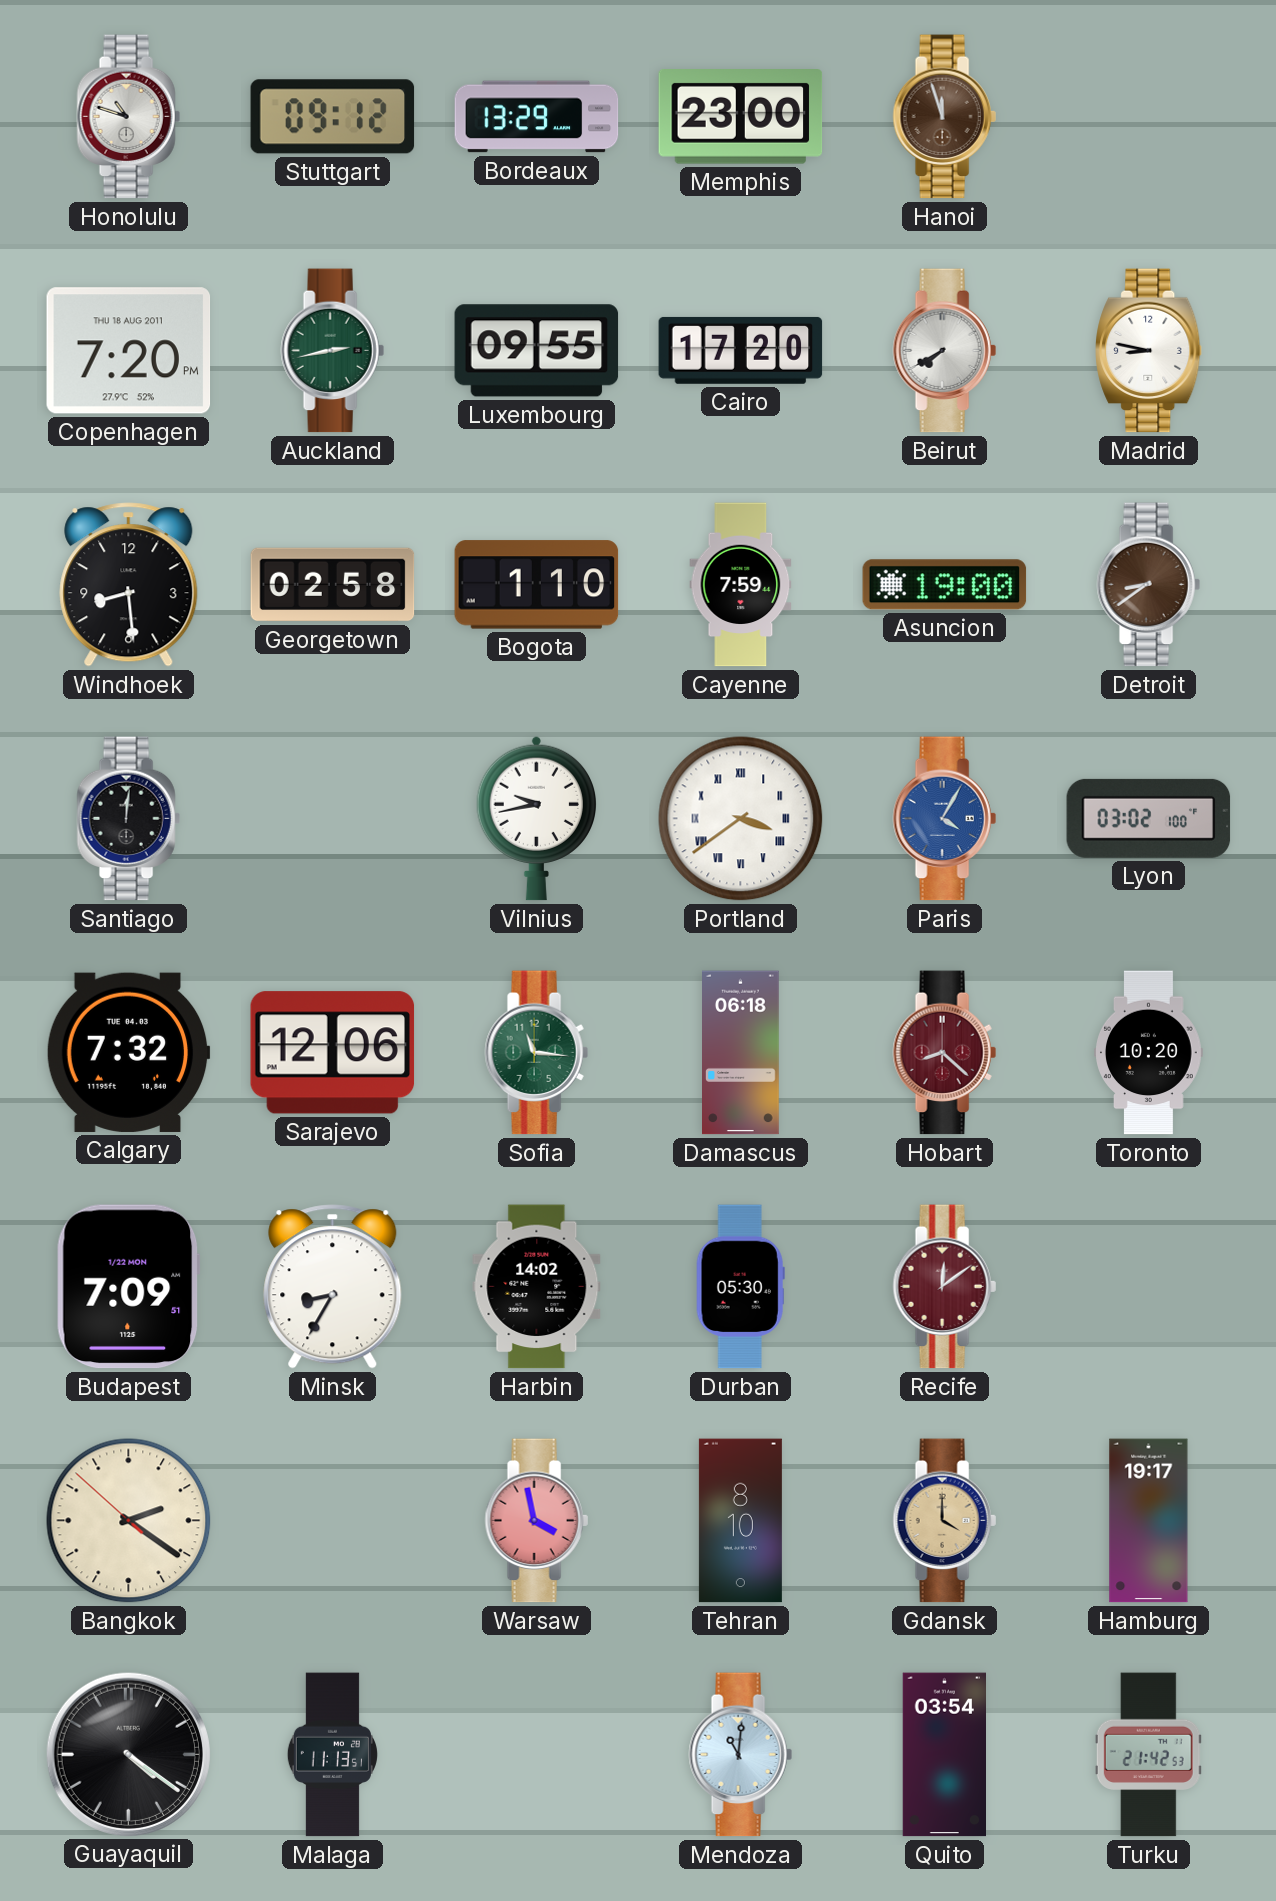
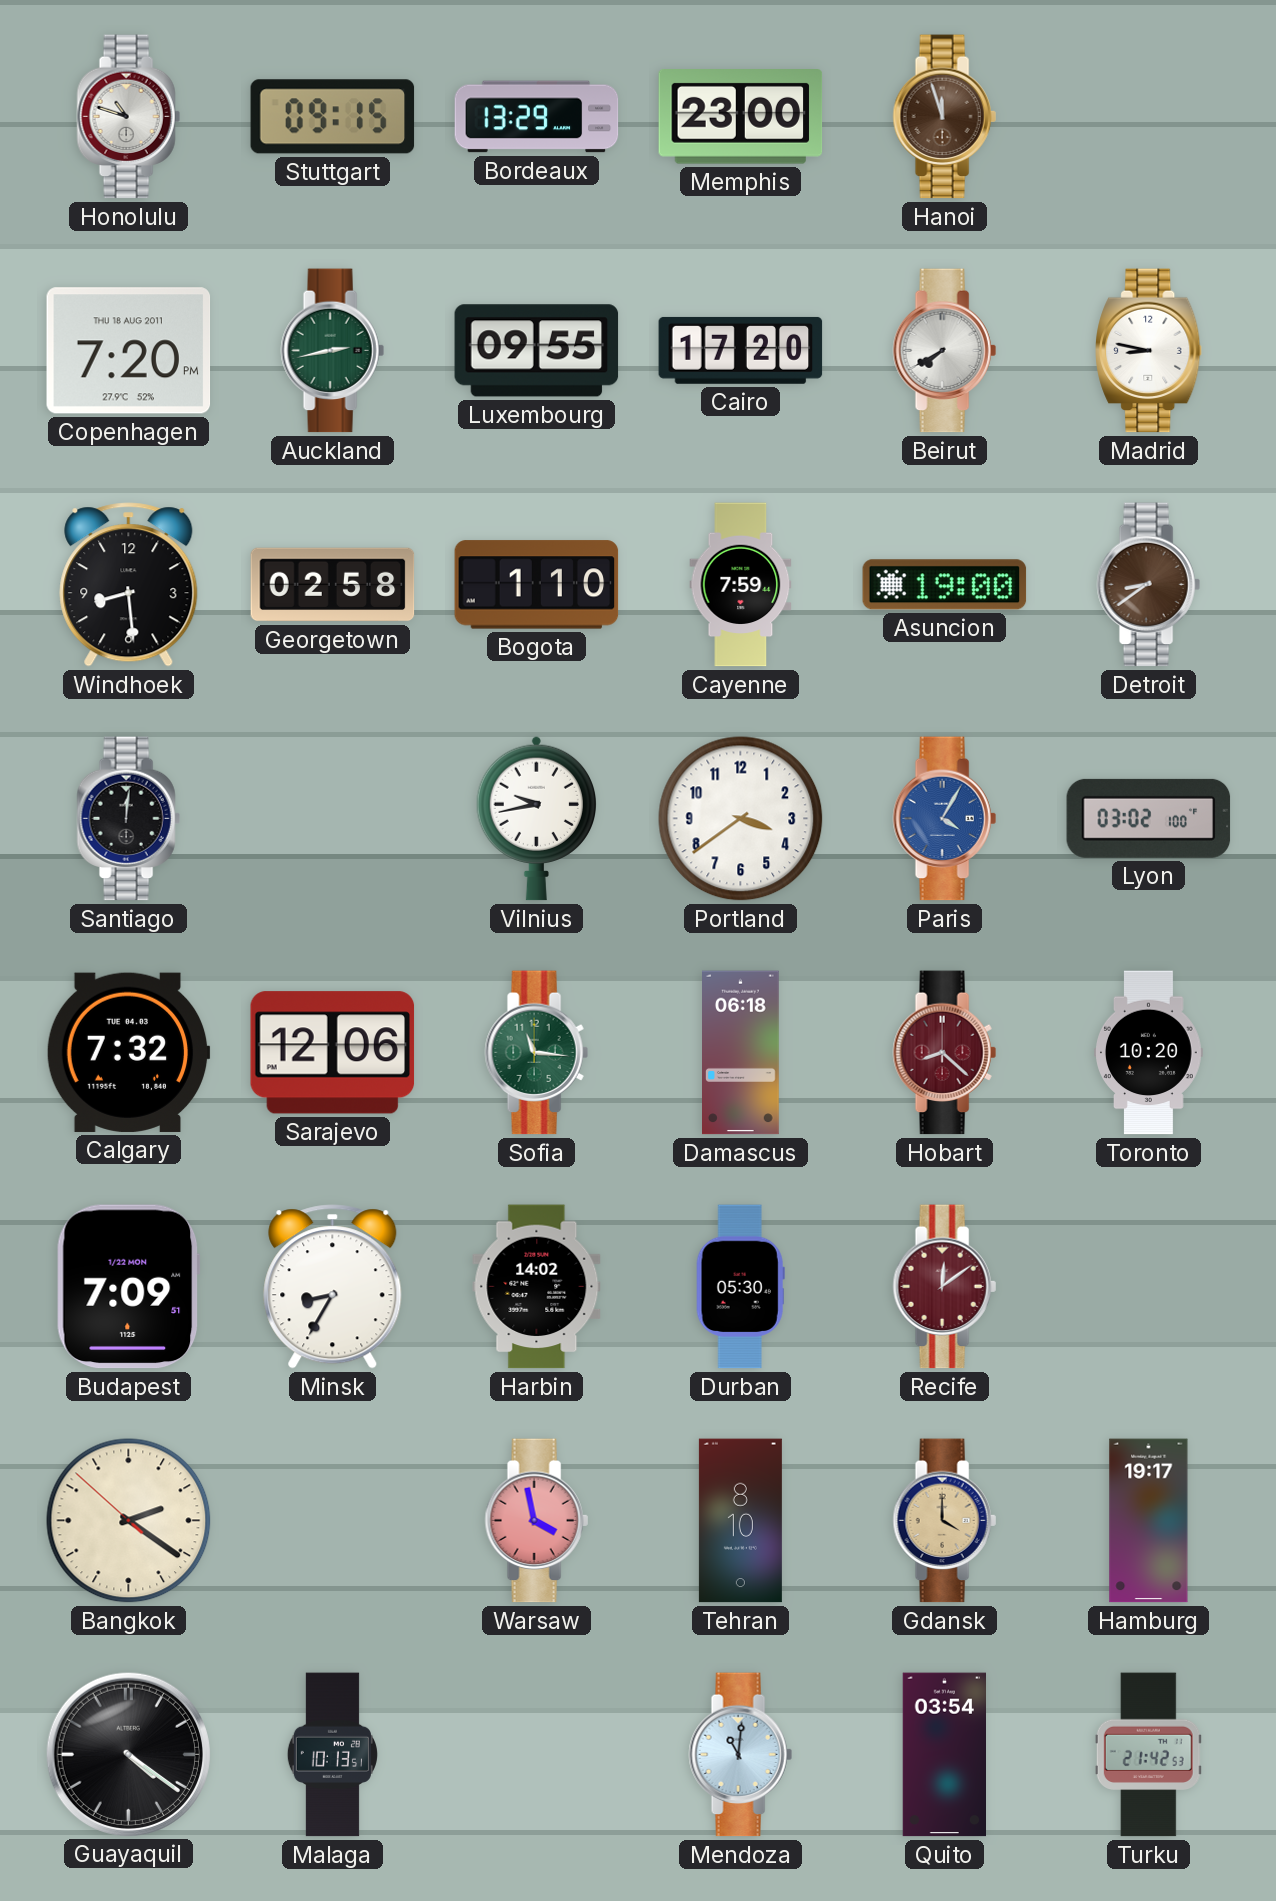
Stuttgart: 09:12 -> 09:15 (333, 117)
Portland numerals: Roman -> Arabic (741, 819)
Malaga: 11:13 -> 10:13 (332, 1755)
